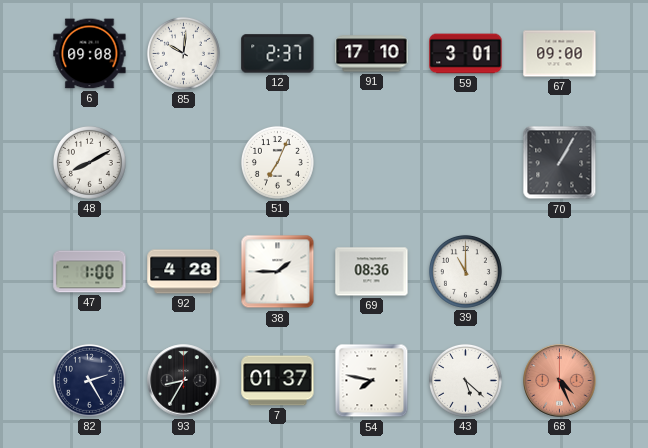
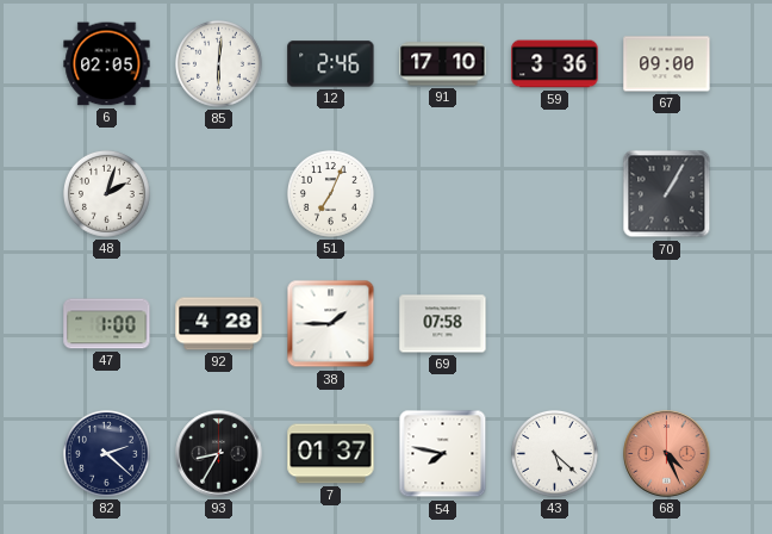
6: 09:08 -> 02:05 (107, 64)
85: 10:01 -> 6:01 (218, 63)
12: 2:37 -> 2:46 (331, 64)
59: 3:01 -> 3:36 (555, 64)
48: 8:10 -> 2:03 (106, 193)
69: 08:36 -> 07:58 (443, 324)
39: 11:00 -> none (465, 271)
82: 2:25 -> 2:22 (106, 453)
